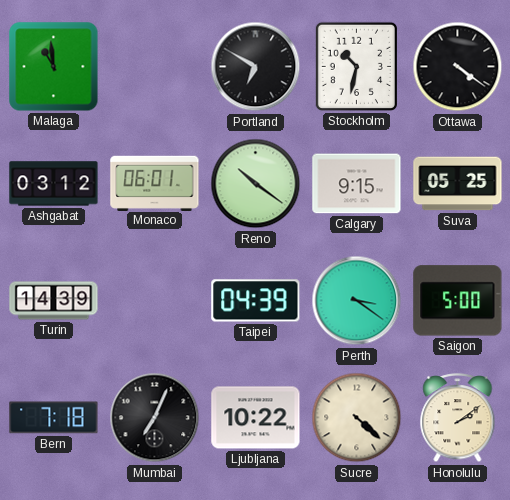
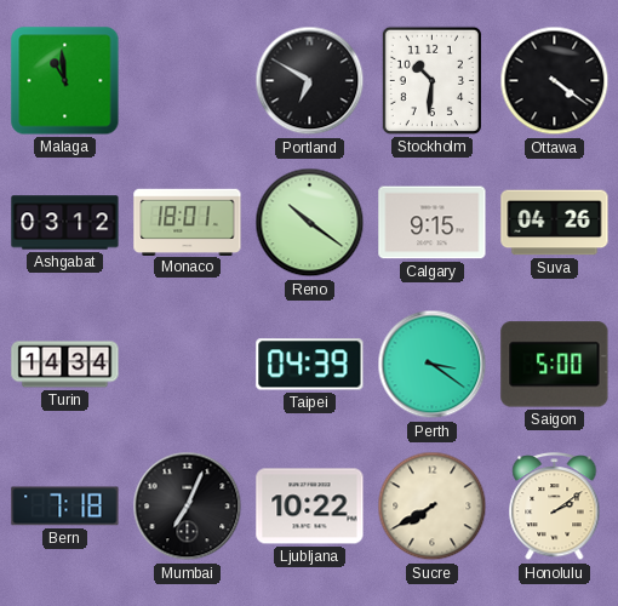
Stockholm: 10:32 -> 10:31 (431, 80)
Monaco: 06:01 -> 18:01 (188, 222)
Suva: 05:25 -> 04:26 (555, 223)
Turin: 14:39 -> 14:34 (65, 365)
Sucre: 4:22 -> 7:40 (433, 507)
